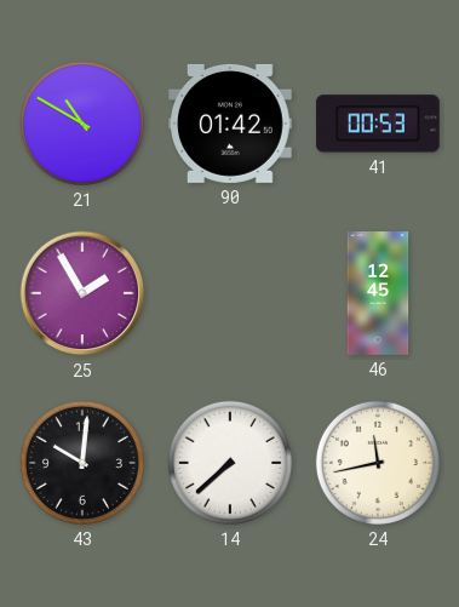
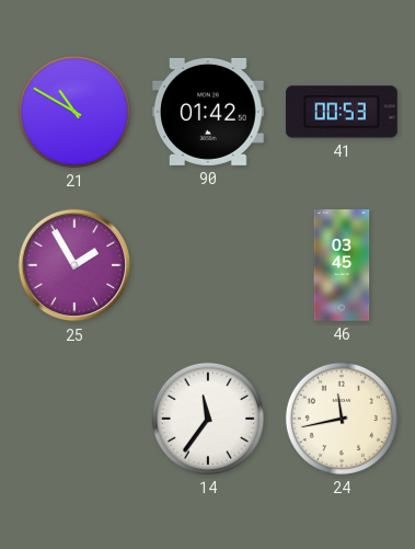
46: 12:45 -> 03:45 (342, 265)
43: 10:01 -> none (82, 463)
14: 7:38 -> 11:36 (208, 419)
